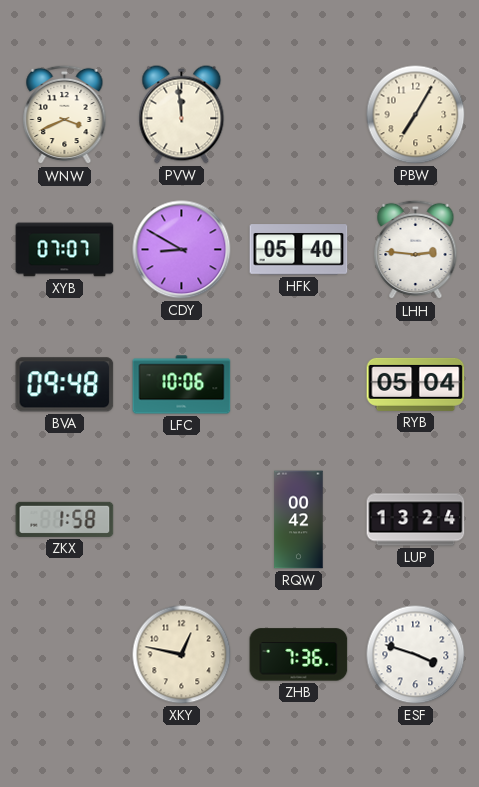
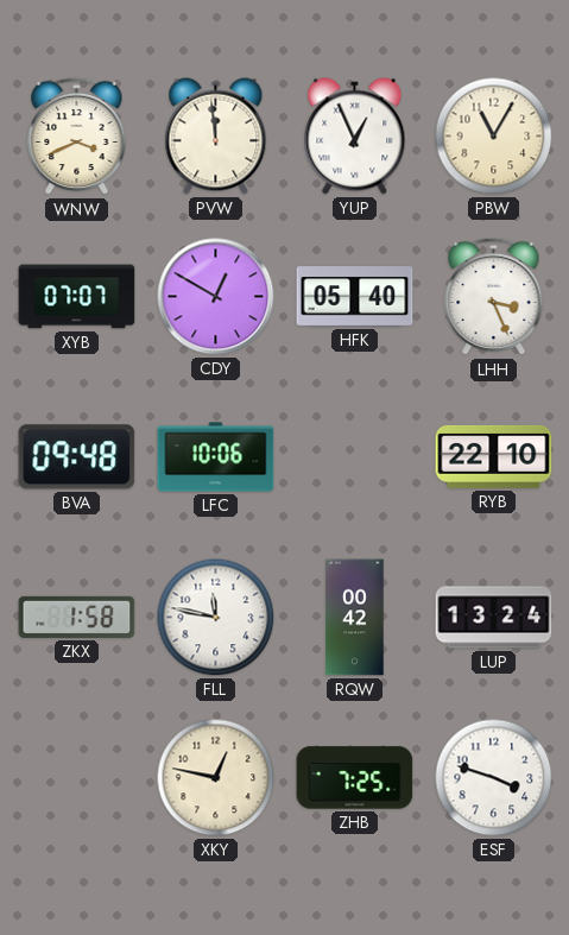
YUP: none -> 12:56 (355, 137)
PBW: 7:05 -> 11:05 (494, 137)
CDY: 8:50 -> 12:50 (216, 297)
LHH: 2:46 -> 3:26 (494, 297)
RYB: 05:04 -> 22:10 (494, 456)
FLL: none -> 11:47 (216, 618)
ZHB: 7:36 -> 7:25 (355, 778)
